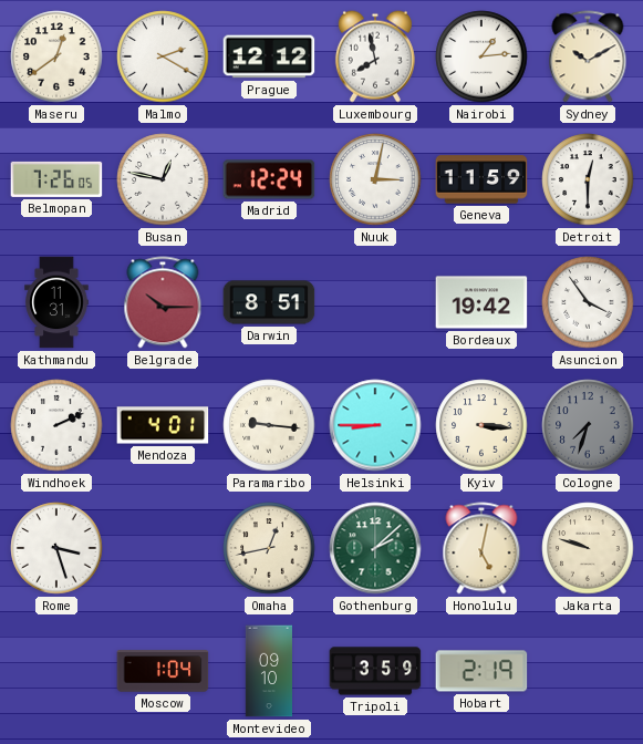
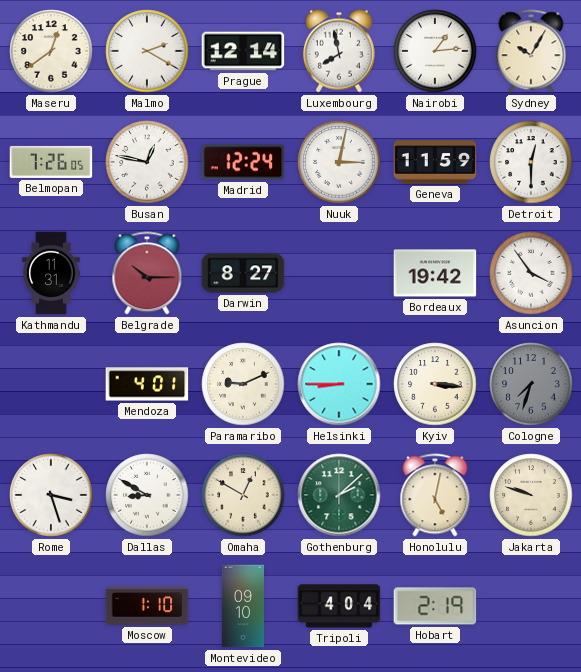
Prague: 12:12 -> 12:14 (243, 51)
Sydney: 10:10 -> 10:05 (531, 51)
Darwin: 8:51 -> 8:27 (243, 273)
Windhoek: 2:11 -> none (56, 425)
Paramaribo: 9:16 -> 9:11 (243, 384)
Dallas: none -> 8:50 (147, 495)
Omaha: 12:43 -> 12:50 (243, 495)
Moscow: 1:04 -> 1:10 (147, 606)
Tripoli: 3:59 -> 4:04 (339, 606)
